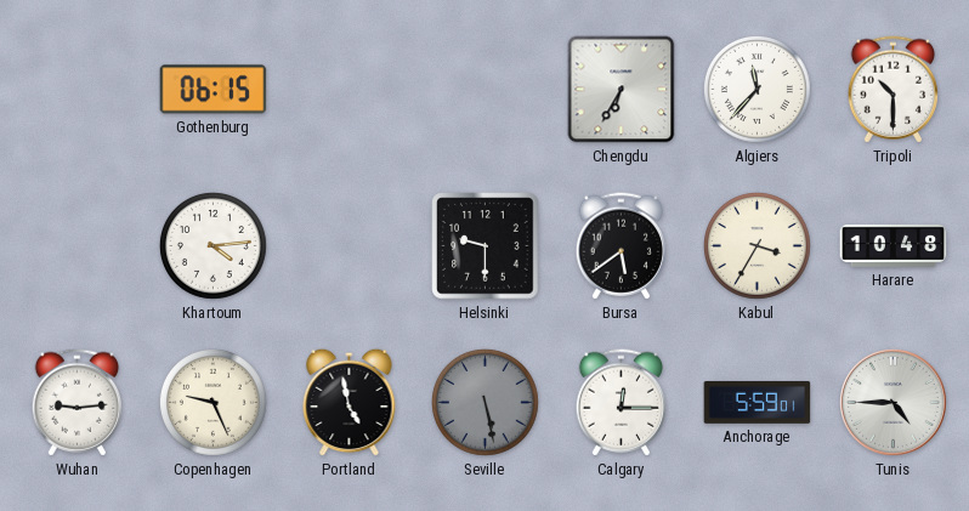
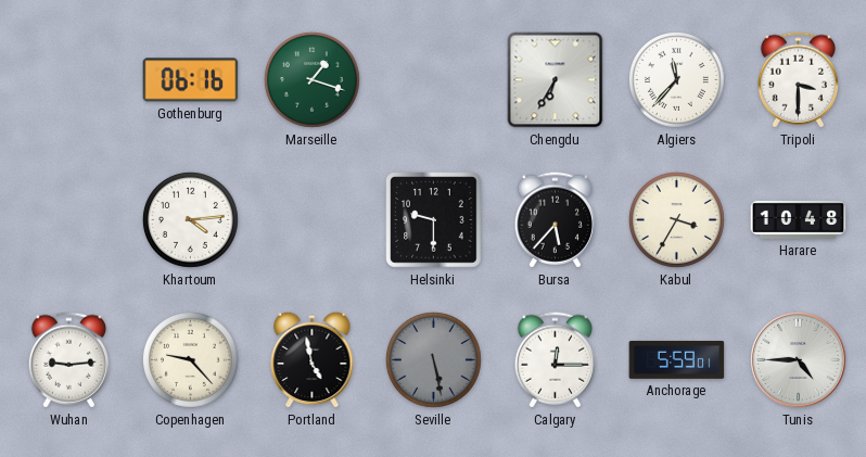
Gothenburg: 06:15 -> 06:16 (191, 80)
Marseille: none -> 1:18 (311, 79)
Tripoli: 10:30 -> 3:30 (798, 80)
Bursa: 5:39 -> 5:37 (555, 220)
Copenhagen: 9:26 -> 9:23 (190, 359)
